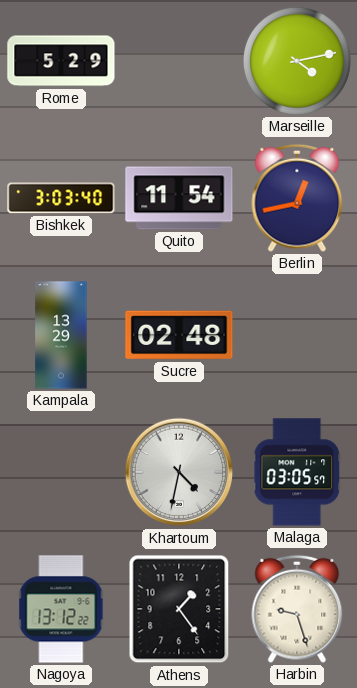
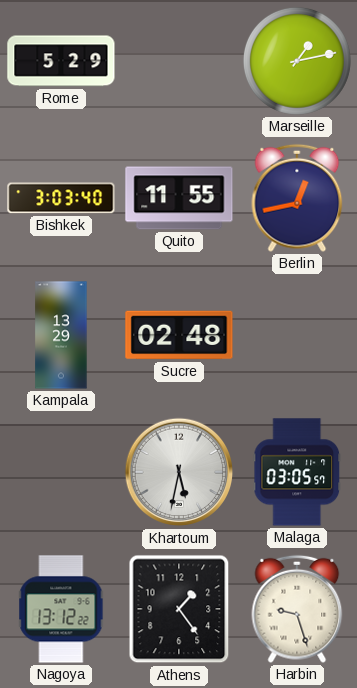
Marseille: 4:13 -> 1:13 (297, 61)
Quito: 11:54 -> 11:55 (179, 198)
Khartoum: 4:32 -> 5:32 (179, 472)
